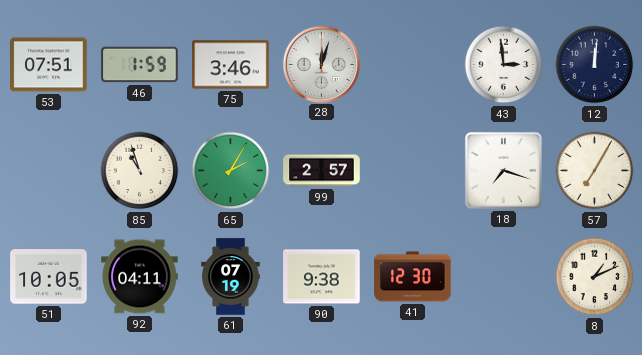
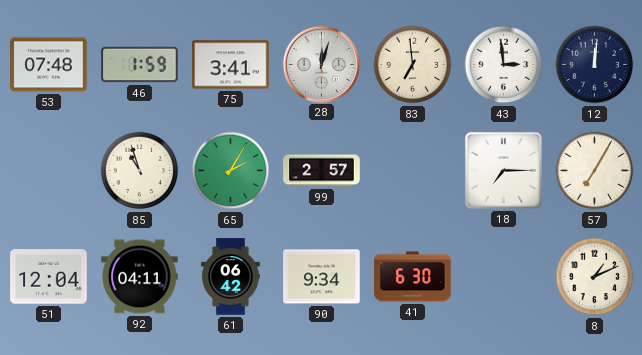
53: 07:51 -> 07:48 (49, 65)
75: 3:46 -> 3:41 (231, 65)
83: none -> 6:59 (413, 65)
18: 7:18 -> 7:15 (503, 170)
51: 10:05 -> 12:04 (49, 277)
61: 07:19 -> 06:42 (231, 277)
90: 9:38 -> 9:34 (322, 277)
41: 12:30 -> 6:30 (413, 277)
